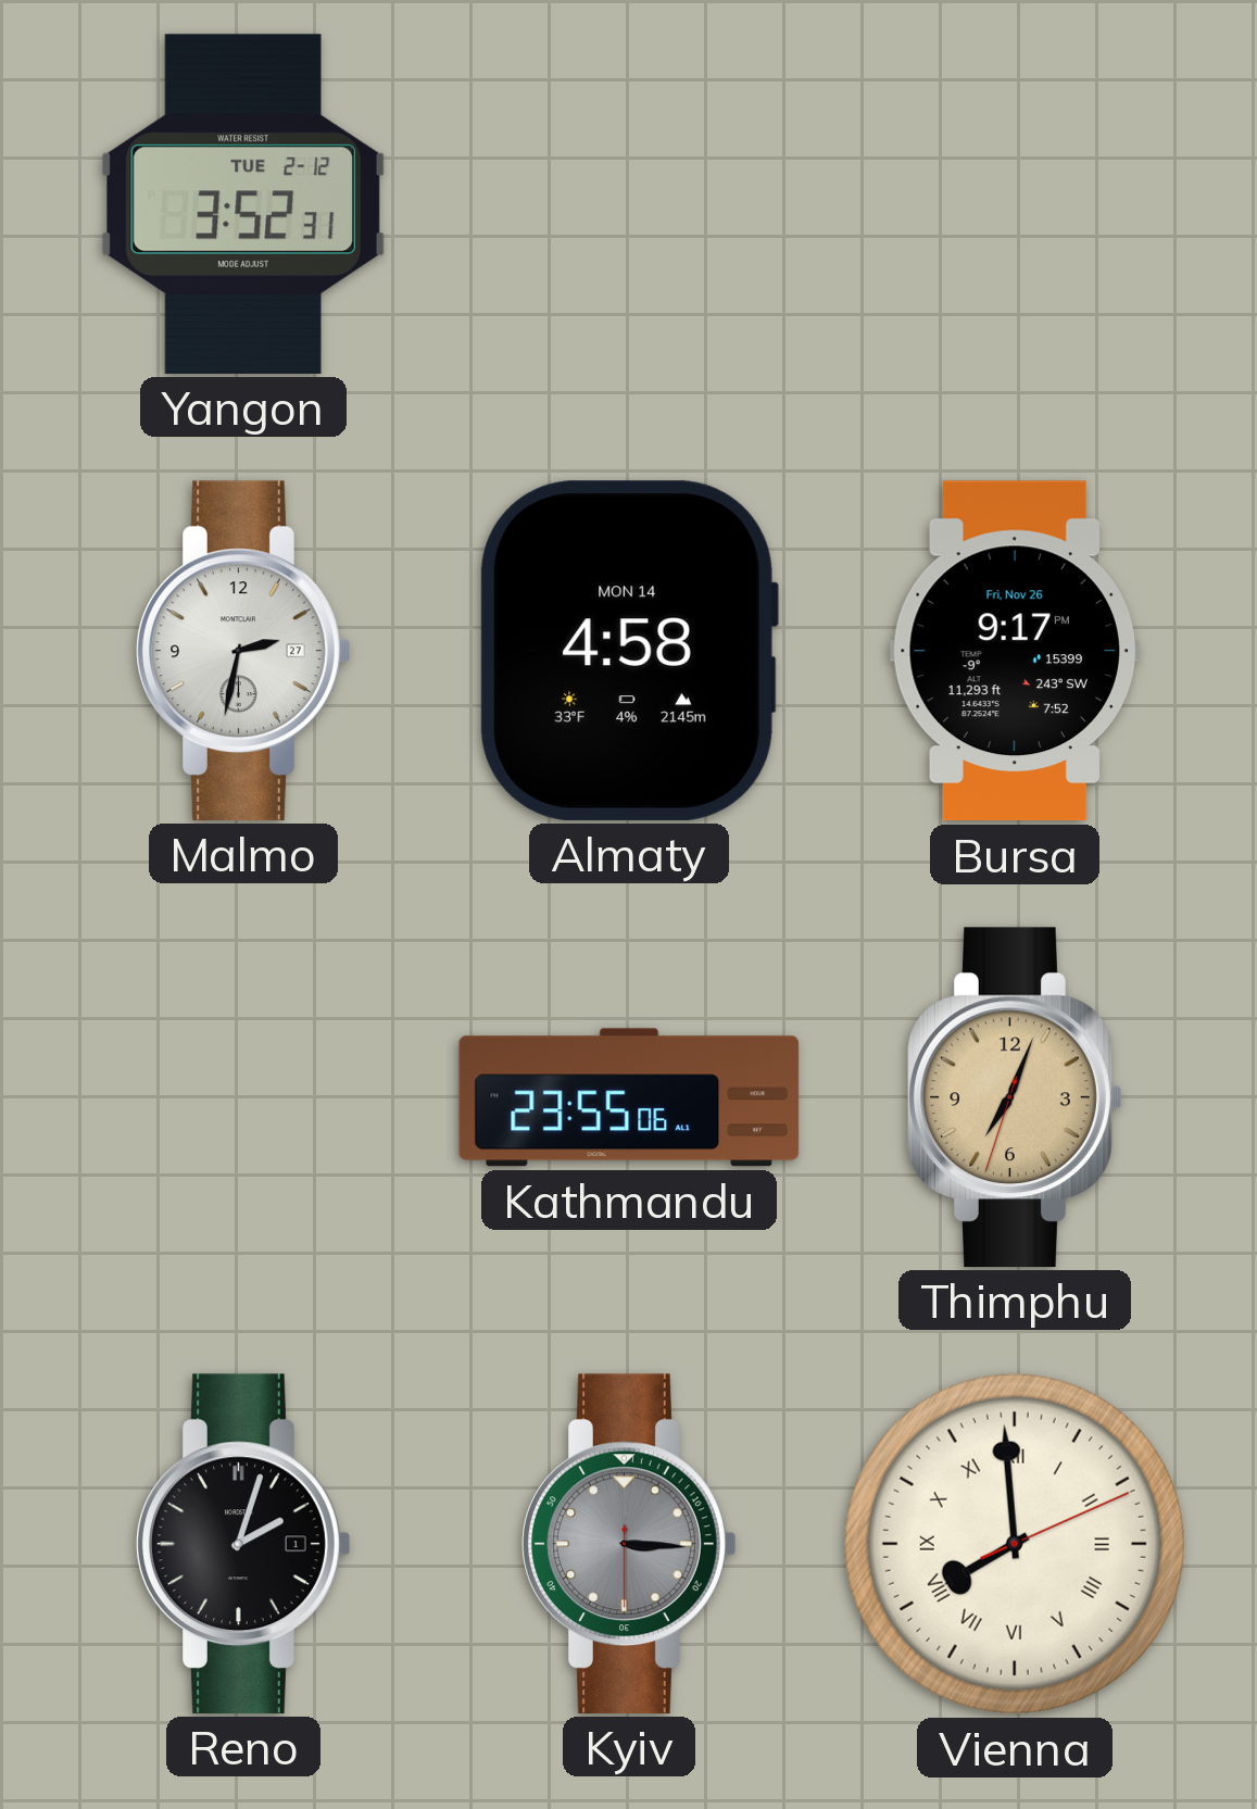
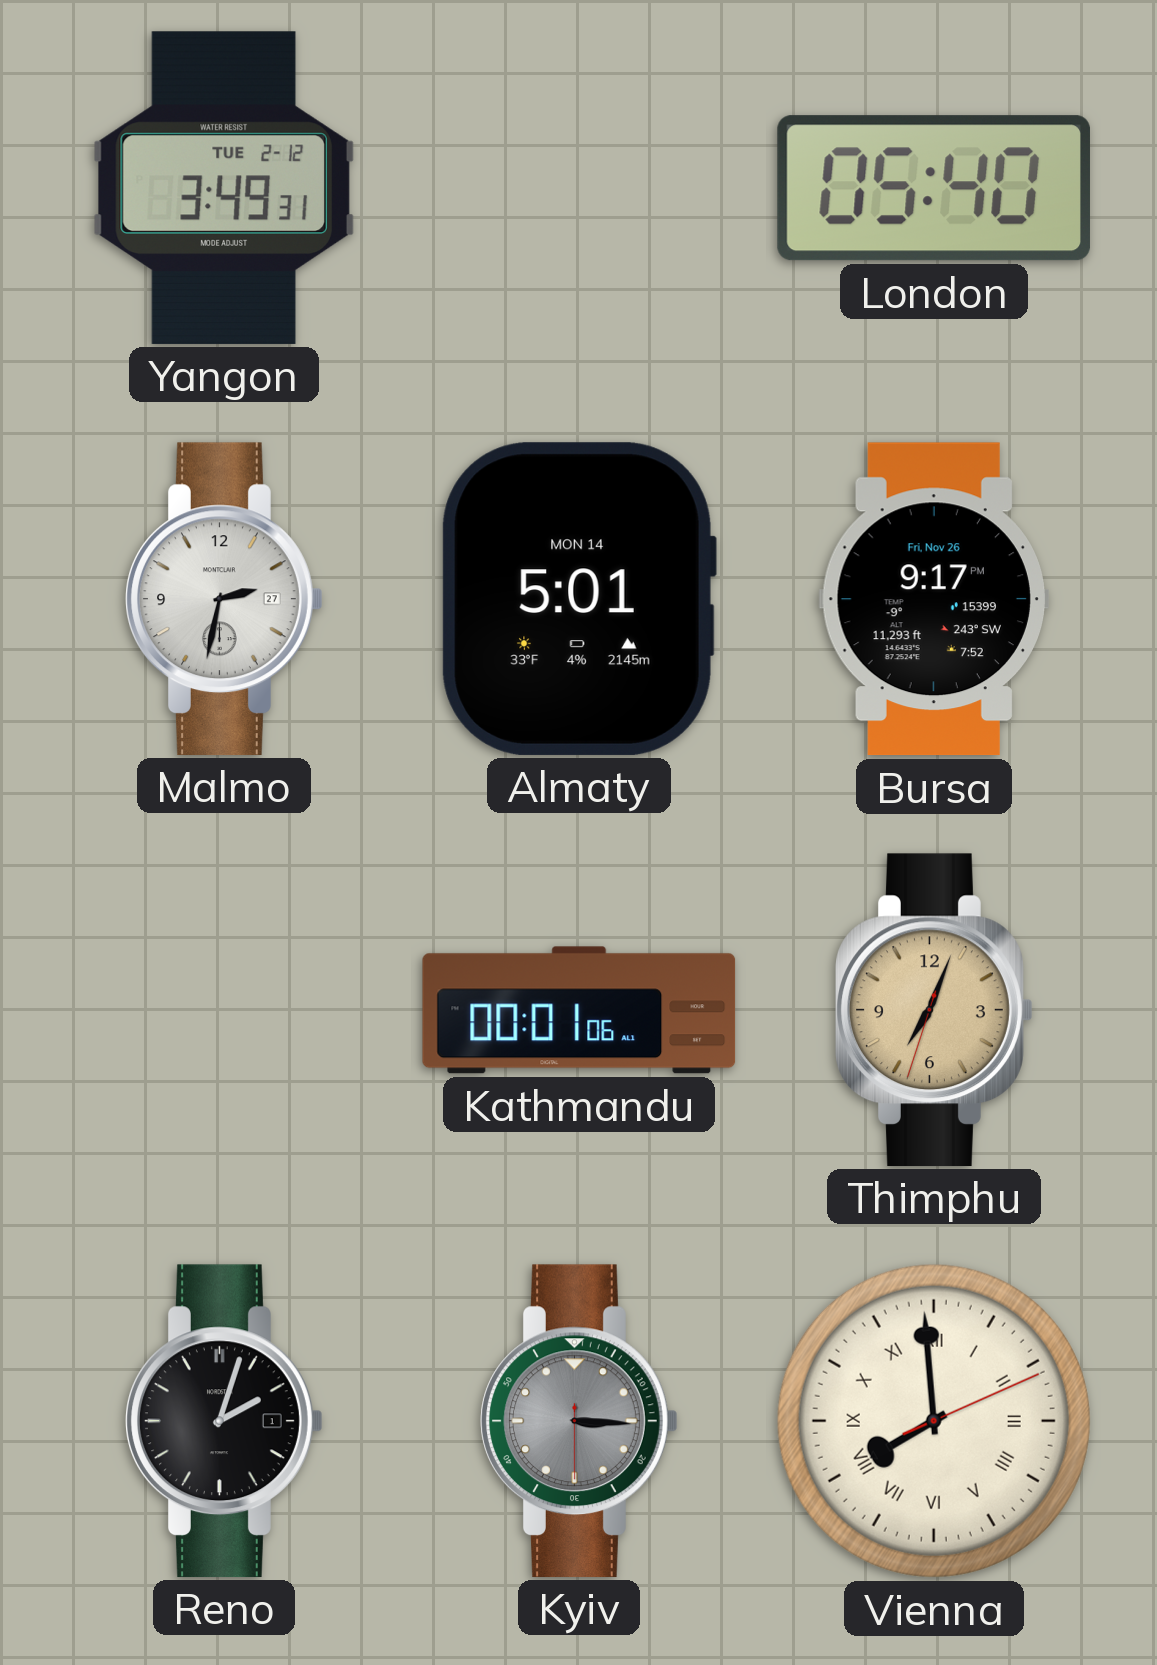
Yangon: 3:52 -> 3:49 (224, 188)
London: none -> 05:40 (934, 188)
Almaty: 4:58 -> 5:01 (579, 599)
Kathmandu: 23:55 -> 00:01 (579, 1010)
